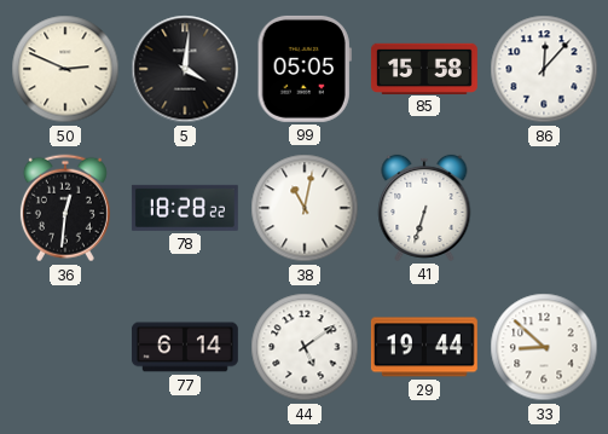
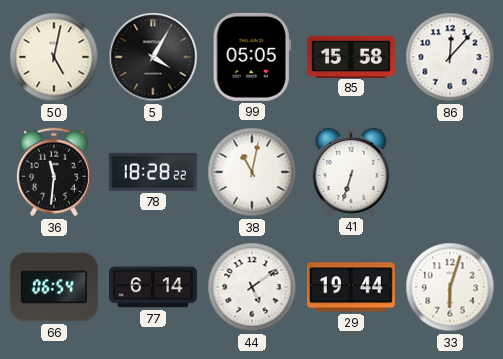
50: 2:49 -> 5:02 (54, 57)
5: 4:01 -> 4:05 (153, 57)
36: 12:31 -> 11:31 (54, 172)
66: none -> 06:54 (54, 287)
33: 8:52 -> 6:03 (450, 287)
